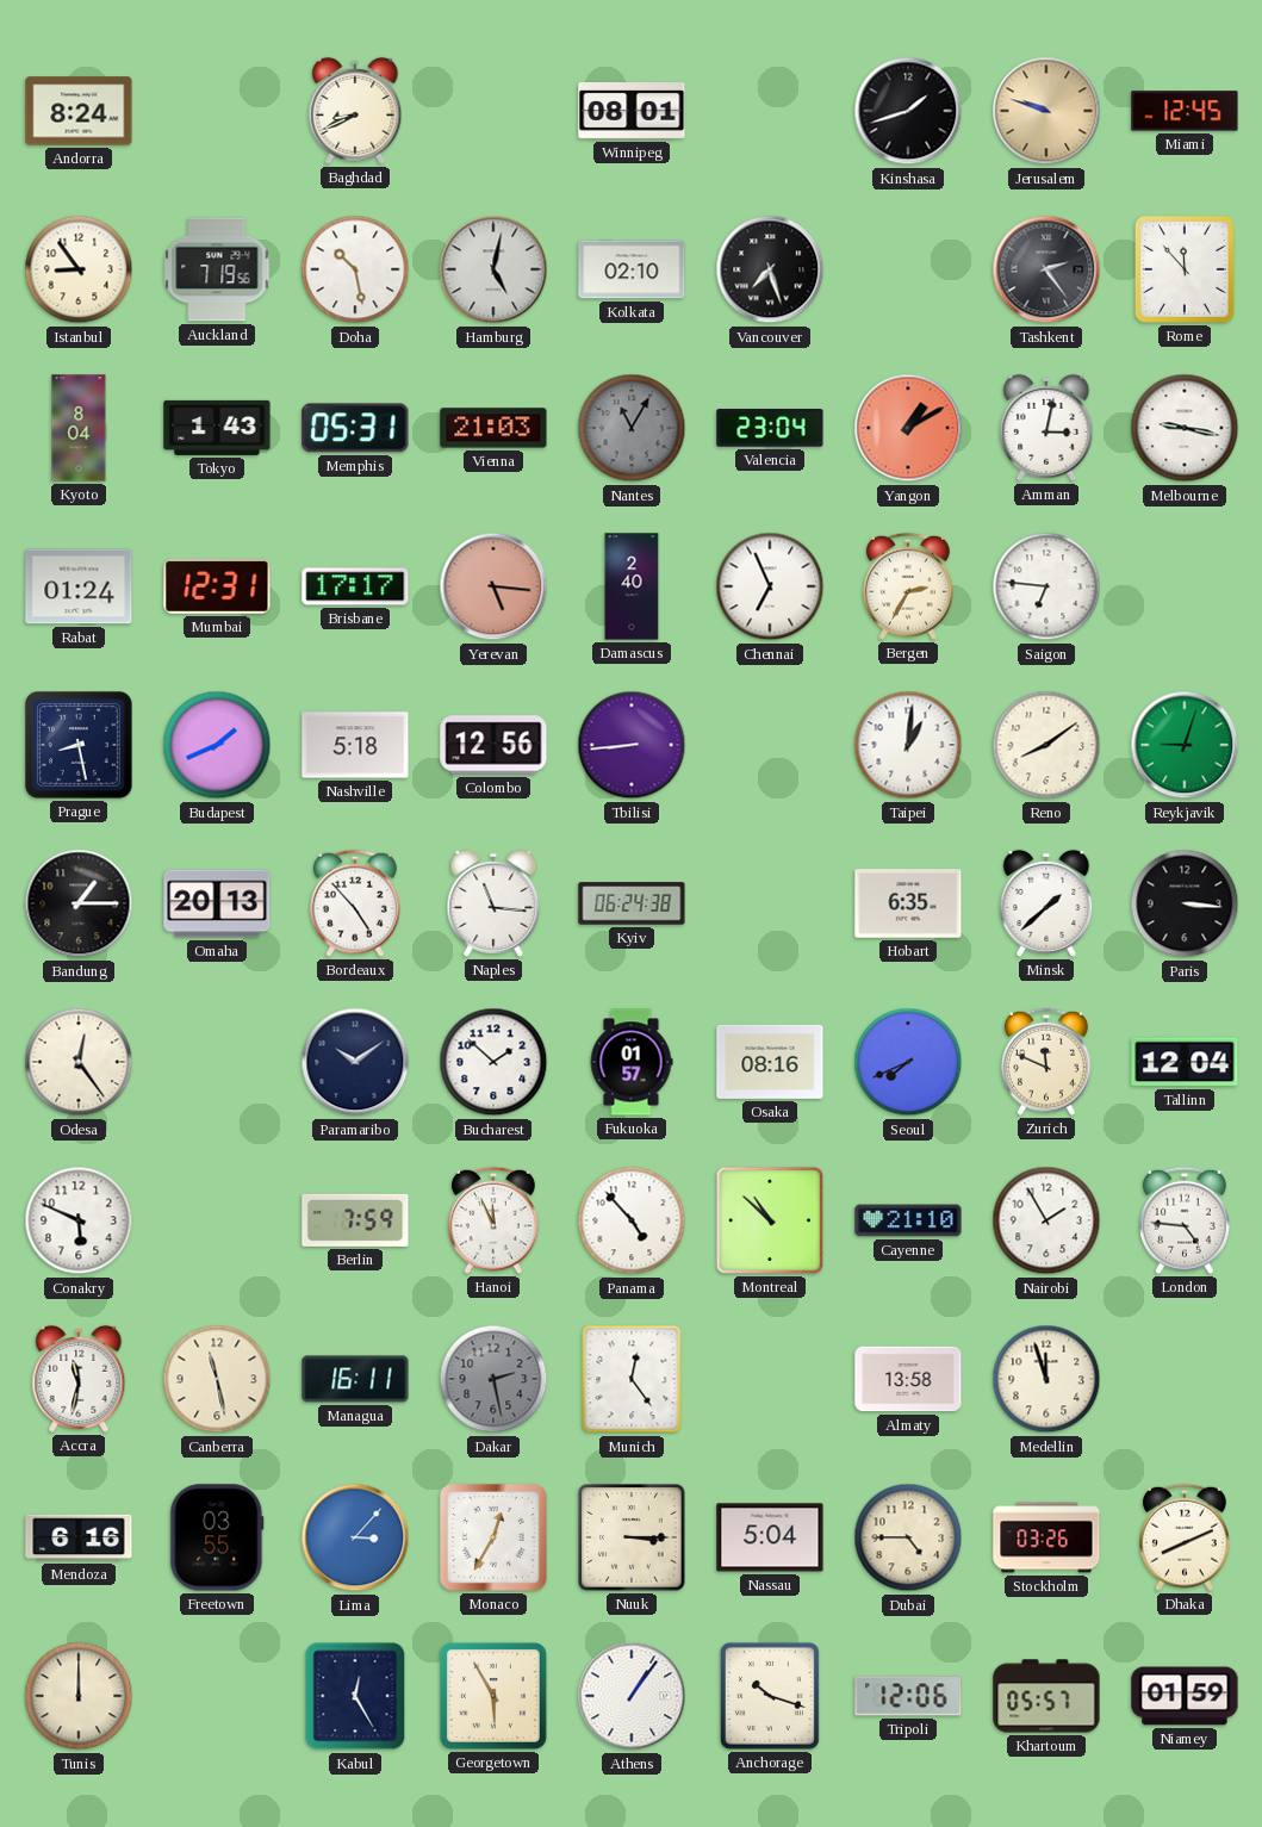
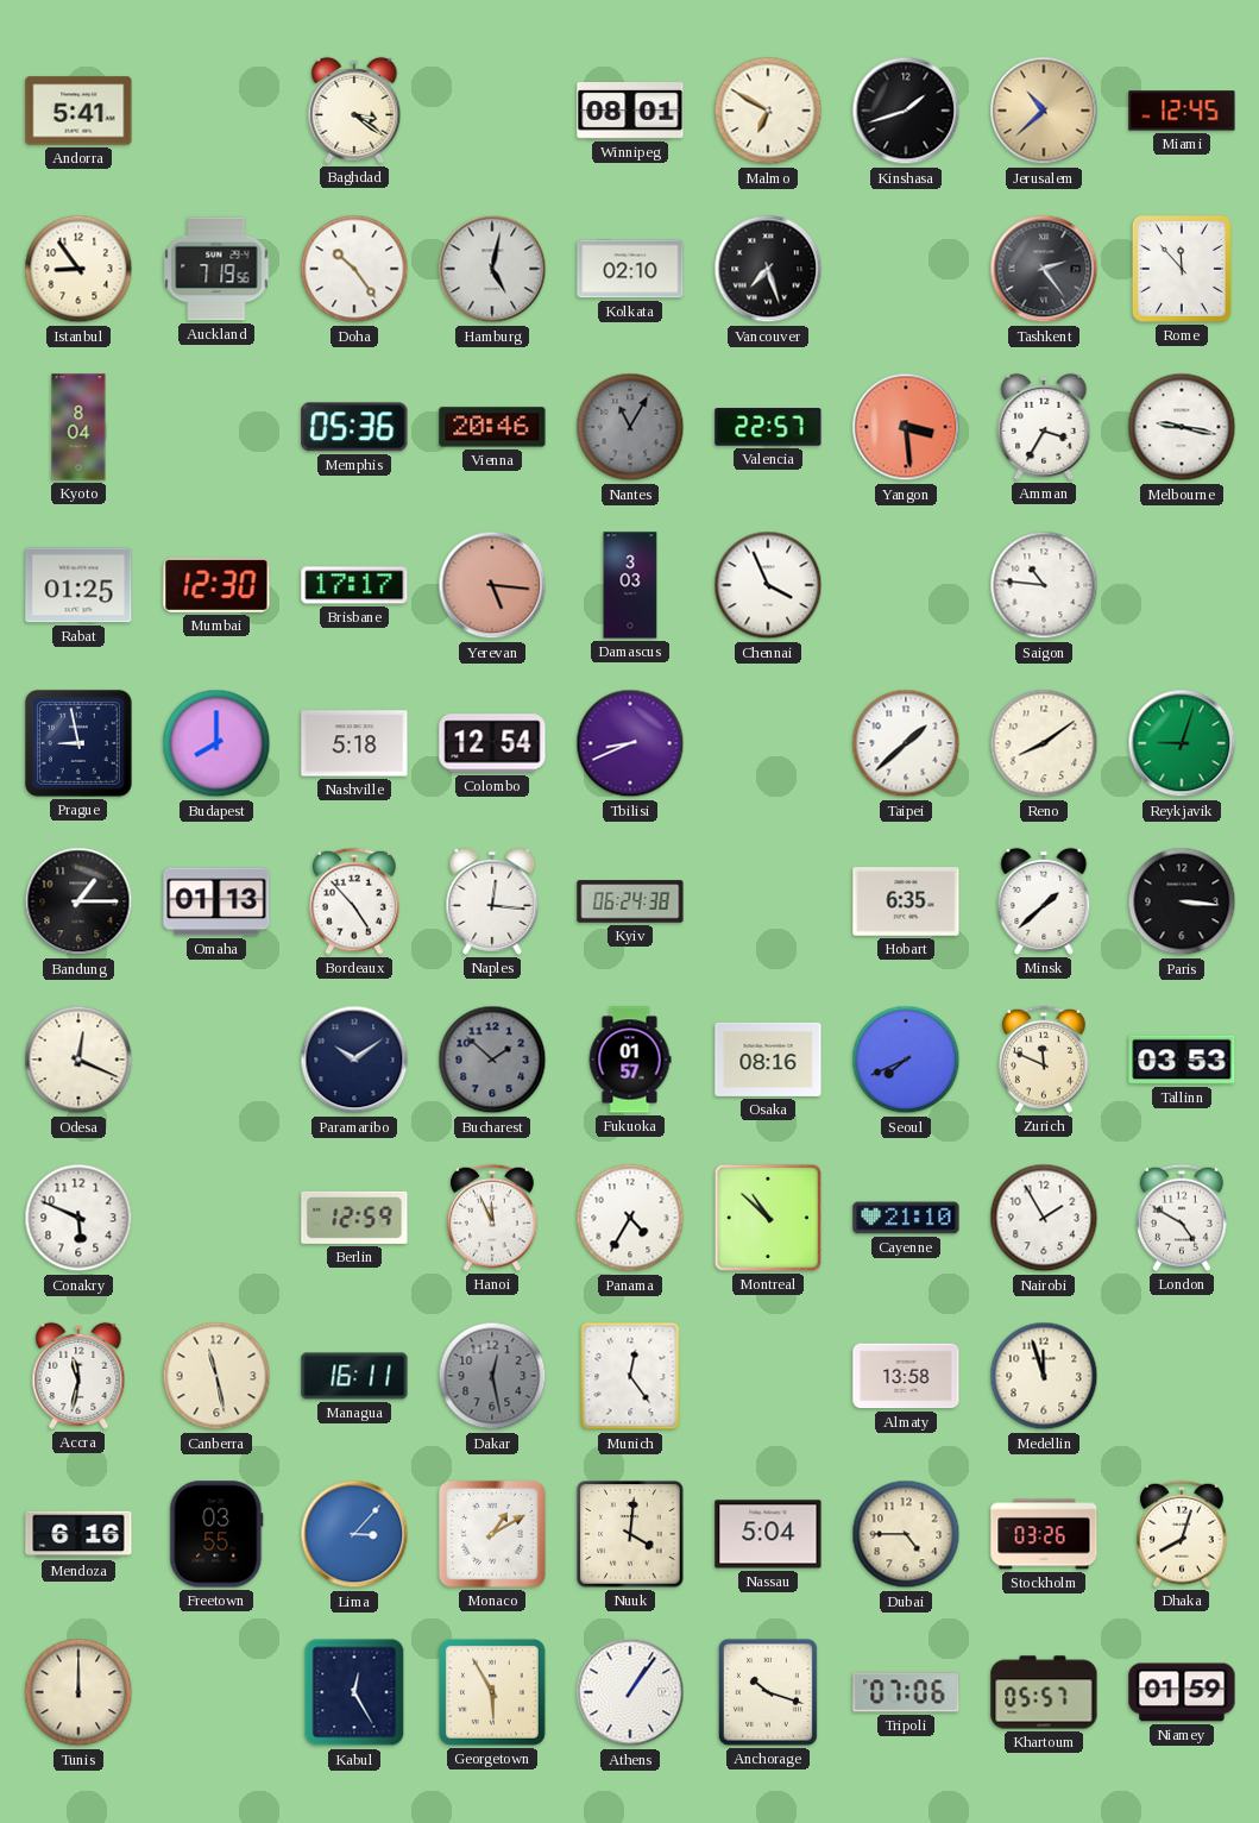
Andorra: 8:24 -> 5:41 (78, 111)
Baghdad: 8:41 -> 3:21 (354, 111)
Malmo: none -> 6:50 (768, 111)
Jerusalem: 9:48 -> 10:38 (1044, 111)
Doha: 10:28 -> 10:24 (354, 269)
Tokyo: 1:43 -> none (217, 428)
Memphis: 05:31 -> 05:36 (354, 427)
Vienna: 21:03 -> 20:46 (492, 427)
Valencia: 23:04 -> 22:57 (768, 427)
Yangon: 1:10 -> 3:29 (906, 427)
Amman: 3:02 -> 3:35 (1044, 427)
Rabat: 01:24 -> 01:25 (78, 585)
Mumbai: 12:31 -> 12:30 (216, 585)
Damascus: 2:40 -> 3:03 (630, 585)
Chennai: 6:56 -> 3:56 (768, 585)
Bergen: 2:35 -> none (909, 586)
Saigon: 6:46 -> 10:46 (1044, 585)
Prague: 8:28 -> 8:58 (78, 743)
Budapest: 1:41 -> 8:00 (216, 743)
Colombo: 12:56 -> 12:54 (492, 743)
Tbilisi: 8:44 -> 8:41 (630, 743)
Taipei: 1:01 -> 1:38 (906, 743)
Omaha: 20:13 -> 01:13 (216, 901)
Naples: 11:16 -> 12:16 (492, 901)
Odesa: 12:24 -> 12:19 (78, 1060)
Bucharest dial: white -> grey (492, 1060)
Tallinn: 12:04 -> 03:53 (1182, 1060)
Berlin: 7:59 -> 12:59 (354, 1218)
Panama: 4:53 -> 4:35 (630, 1218)
London: 4:46 -> 4:50 (1183, 1218)
Dakar: 2:28 -> 12:28 (492, 1376)
Monaco: 12:35 -> 1:10 (492, 1534)
Nuuk: 3:15 -> 4:01 (631, 1535)
Dhaka: 8:11 -> 8:03 (1183, 1534)
Tripoli: 12:06 -> 07:06 (906, 1692)
